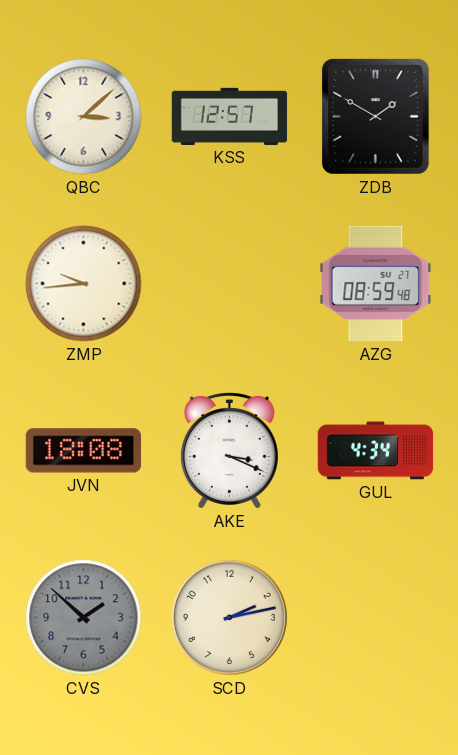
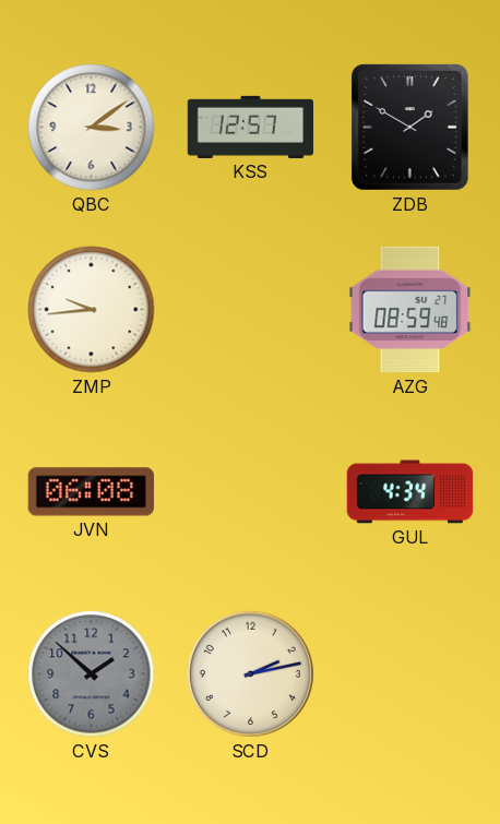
QBC: 3:08 -> 3:09 (92, 128)
JVN: 18:08 -> 06:08 (91, 492)
AKE: 3:19 -> none (229, 451)
